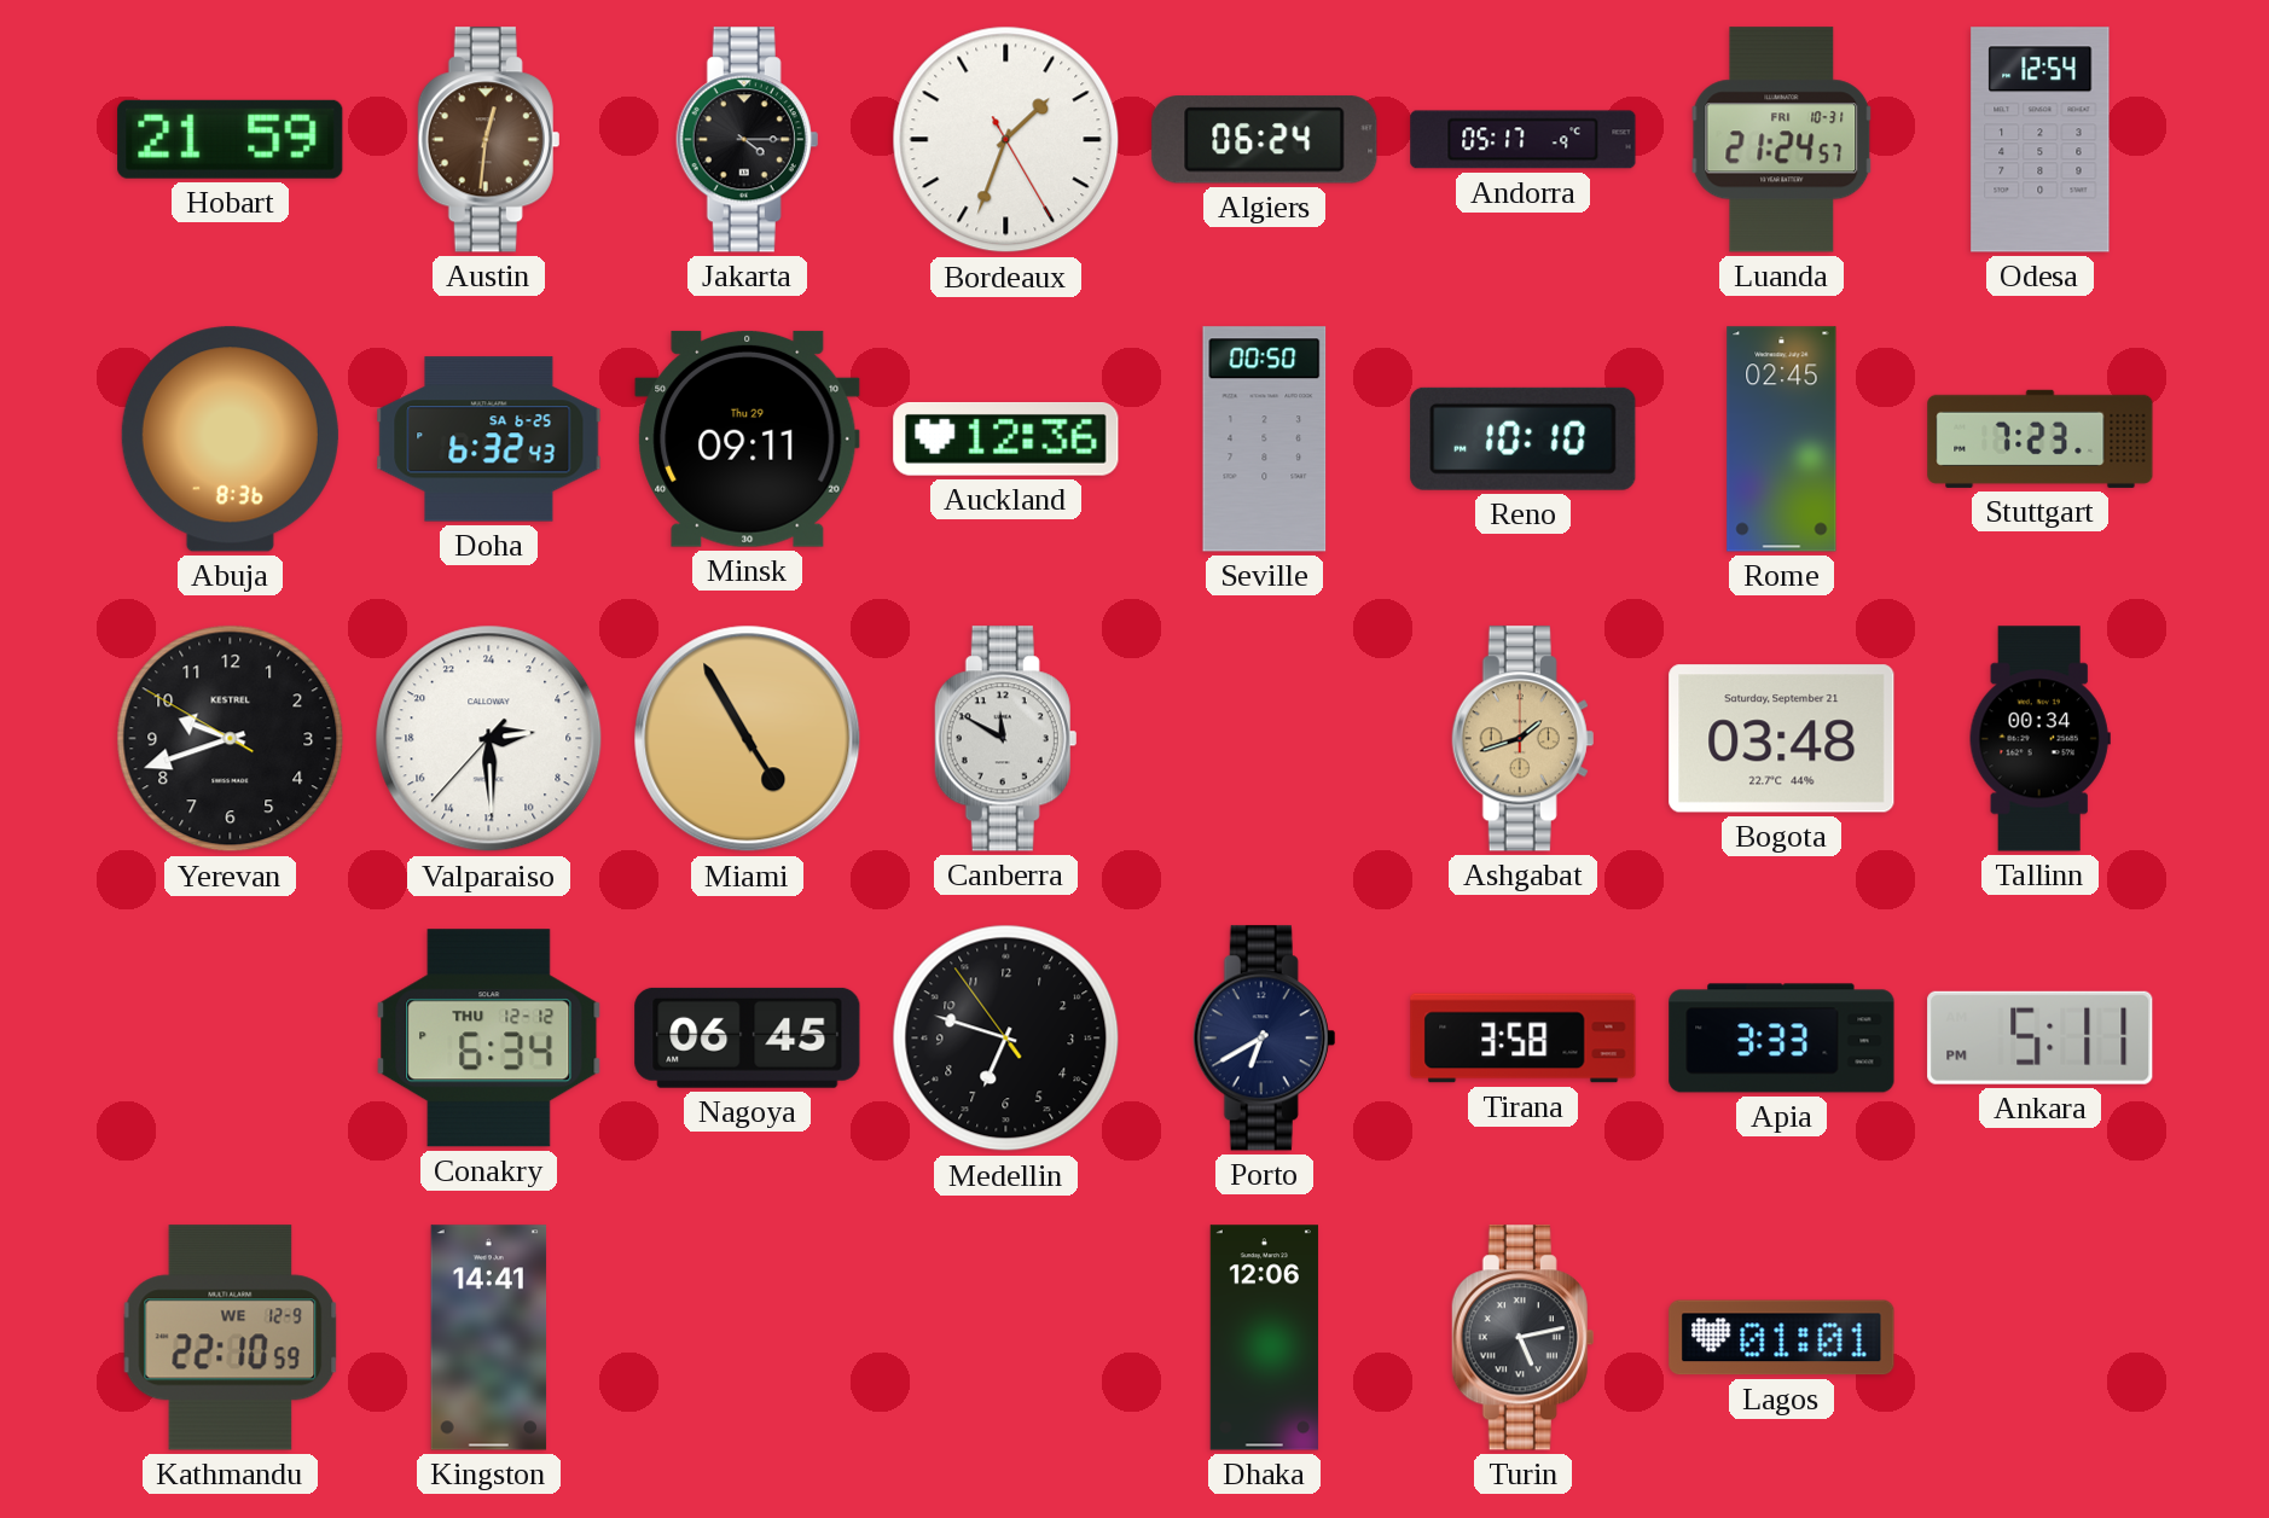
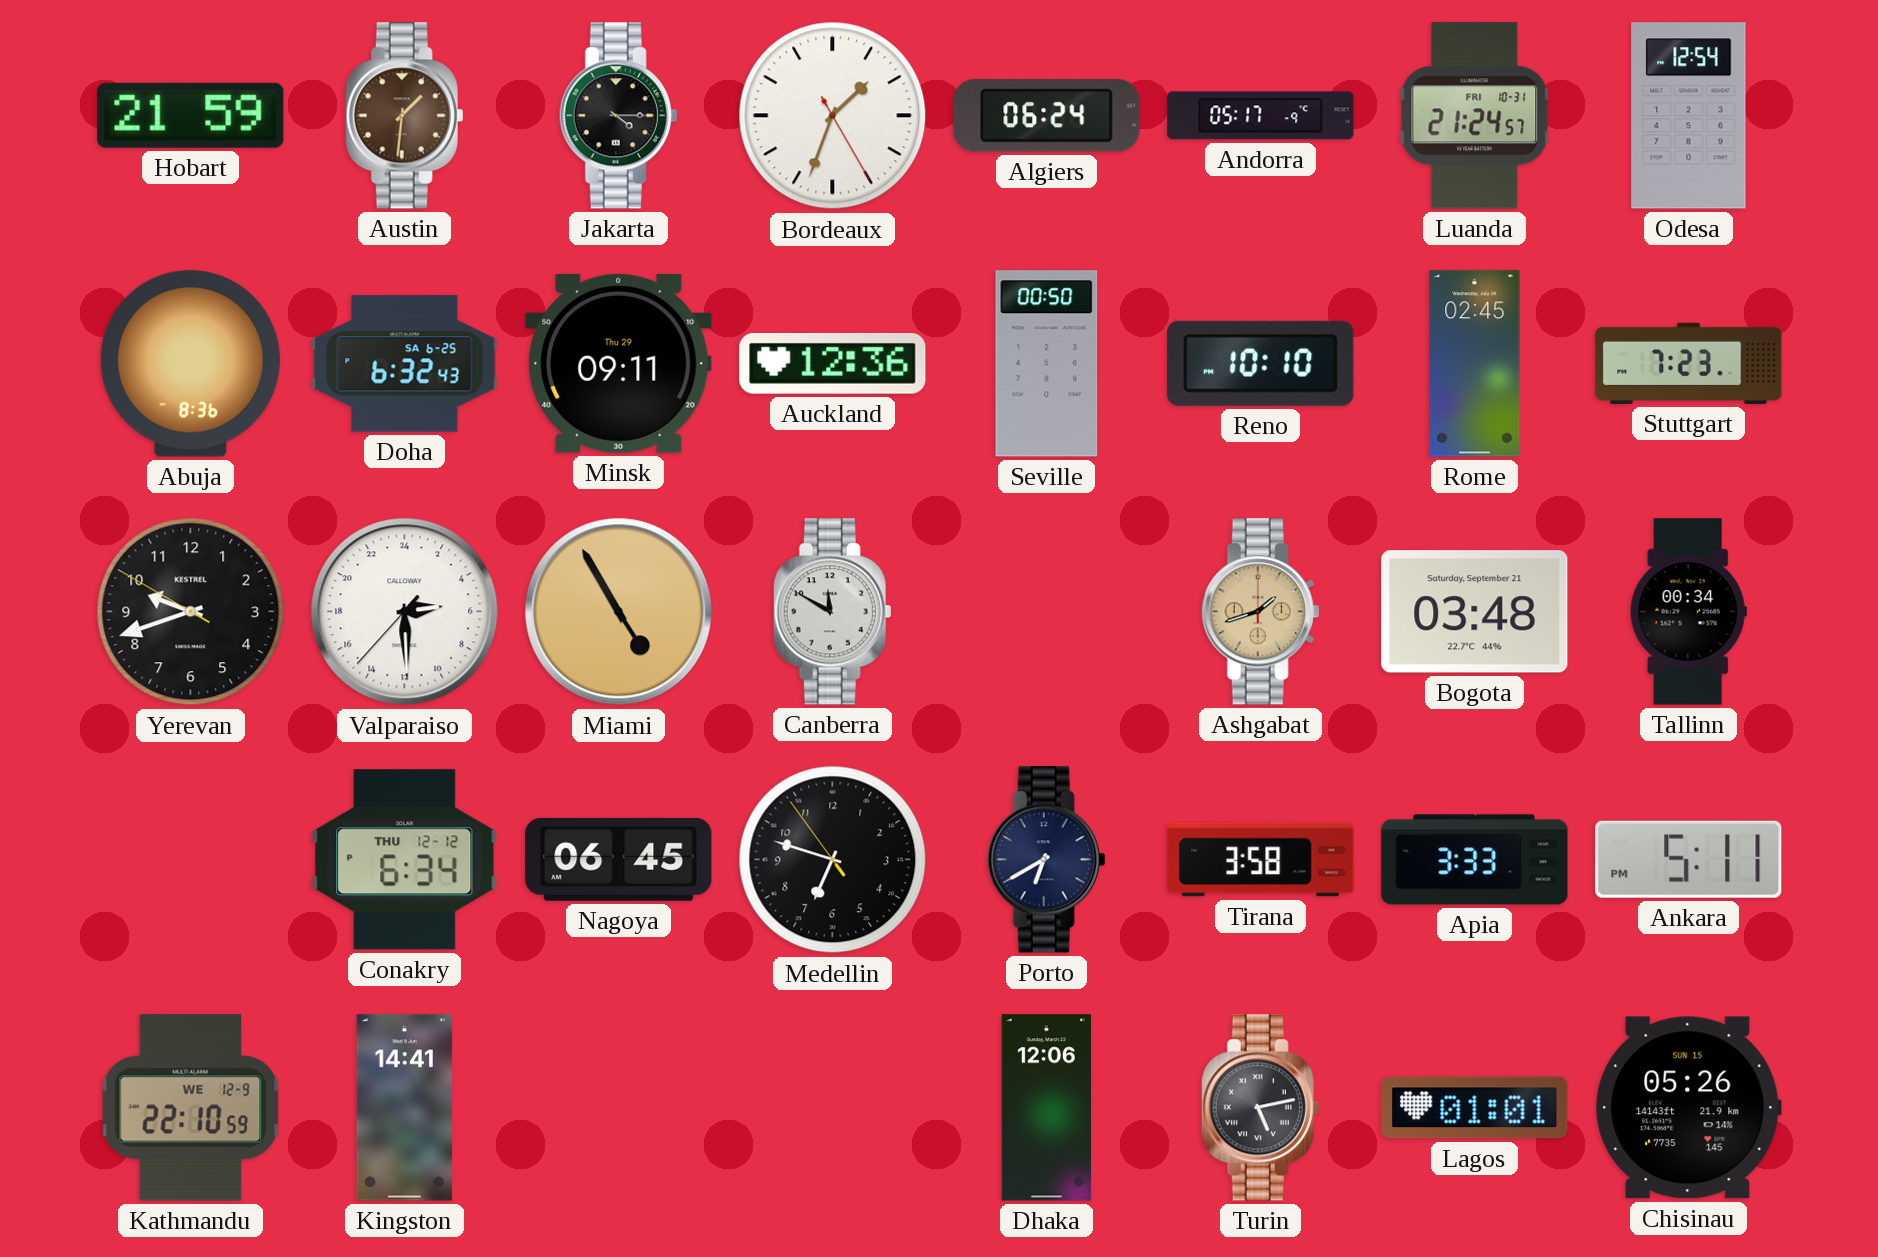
Austin: 12:31 -> 1:31 (405, 116)
Chisinau: none -> 05:26 (1689, 1108)
